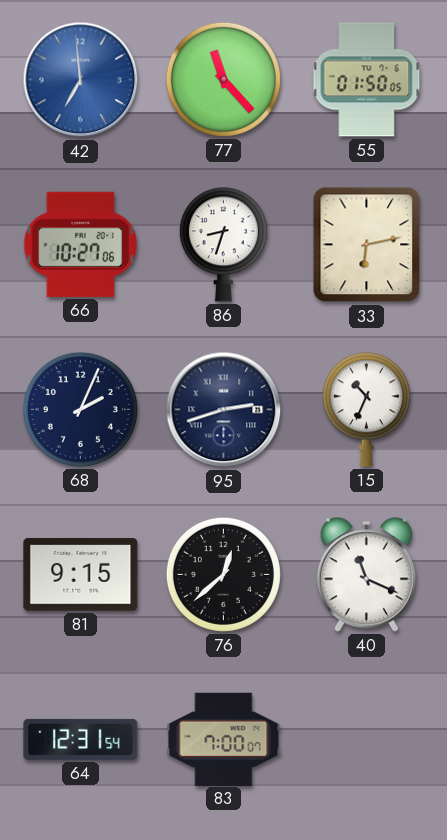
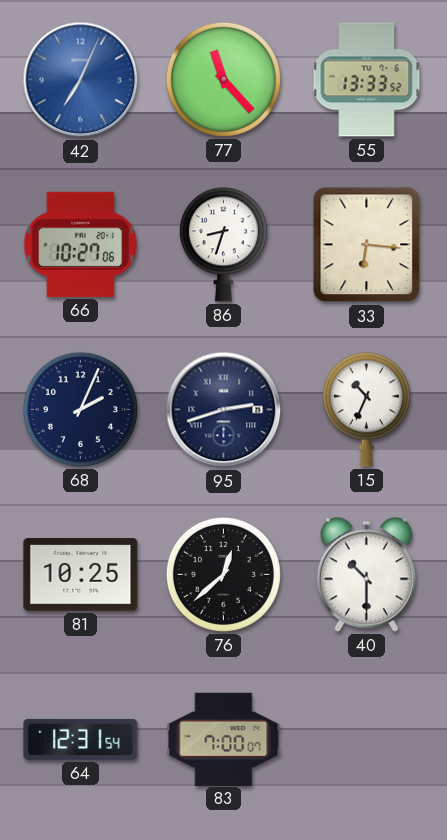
42: 6:59 -> 7:04 (81, 80)
55: 01:50 -> 13:33 (367, 80)
33: 6:13 -> 6:16 (367, 245)
81: 9:15 -> 10:25 (81, 575)
40: 11:19 -> 10:30 (366, 575)
